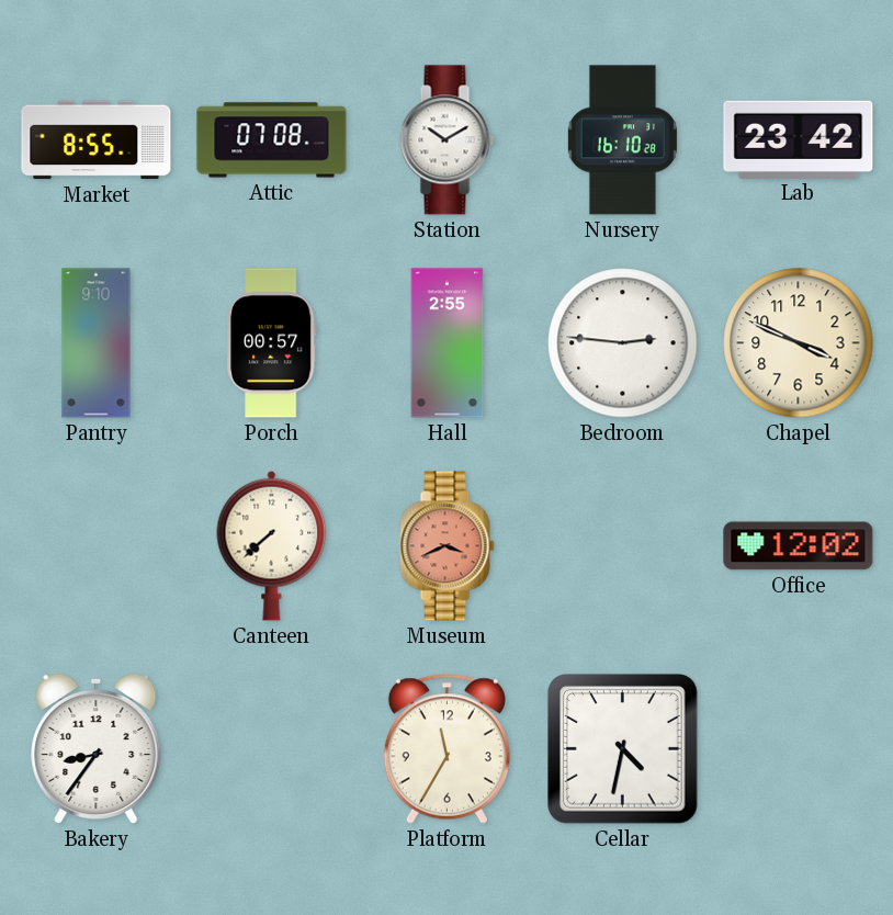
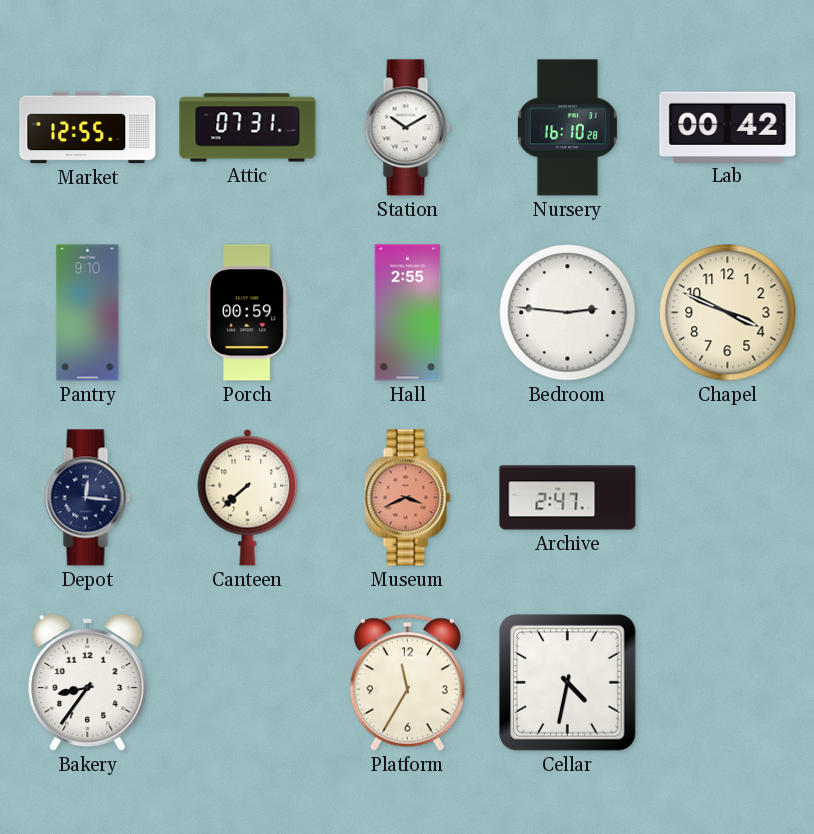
Market: 8:55 -> 12:55 (88, 128)
Attic: 07:08 -> 07:31 (248, 128)
Lab: 23:42 -> 00:42 (728, 127)
Porch: 00:57 -> 00:59 (248, 313)
Depot: none -> 12:16 (88, 498)
Archive: none -> 2:47 (568, 498)
Office: 12:02 -> none (799, 546)
